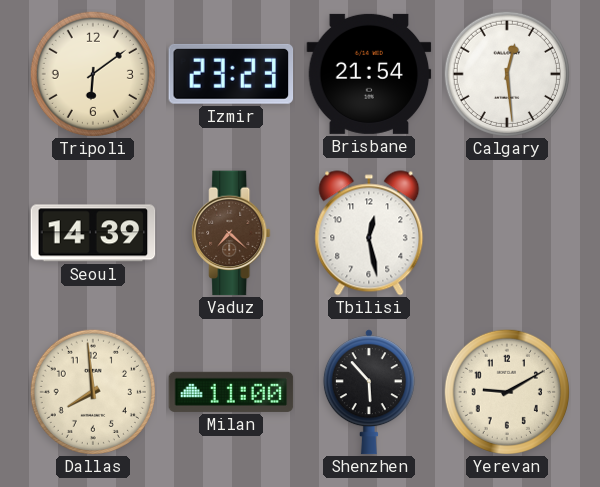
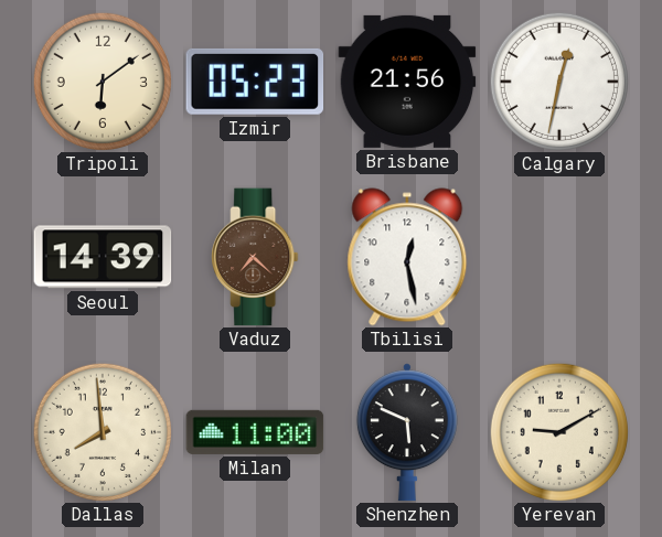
Izmir: 23:23 -> 05:23 (255, 82)
Brisbane: 21:54 -> 21:56 (407, 82)
Calgary: 12:29 -> 12:32 (559, 82)
Shenzhen: 5:53 -> 5:49 (407, 432)
